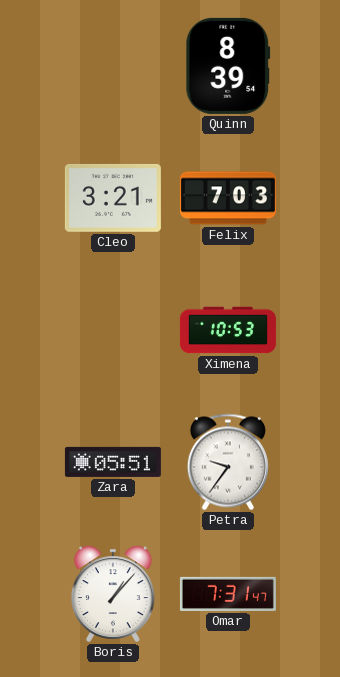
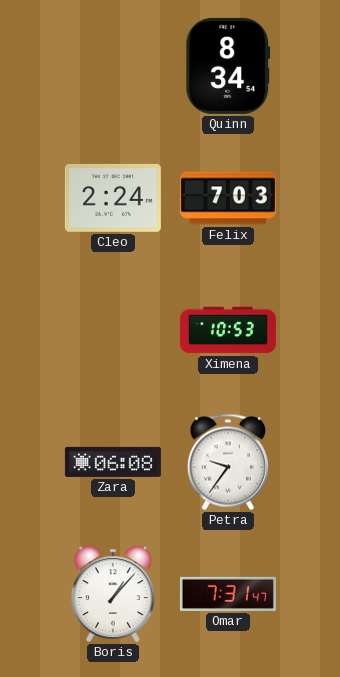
Quinn: 8:39 -> 8:34 (228, 66)
Cleo: 3:21 -> 2:24 (113, 198)
Zara: 05:51 -> 06:08 (113, 462)
